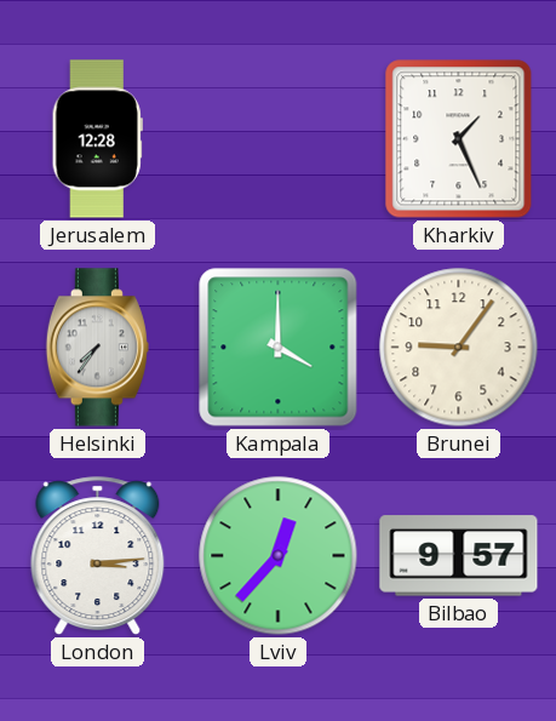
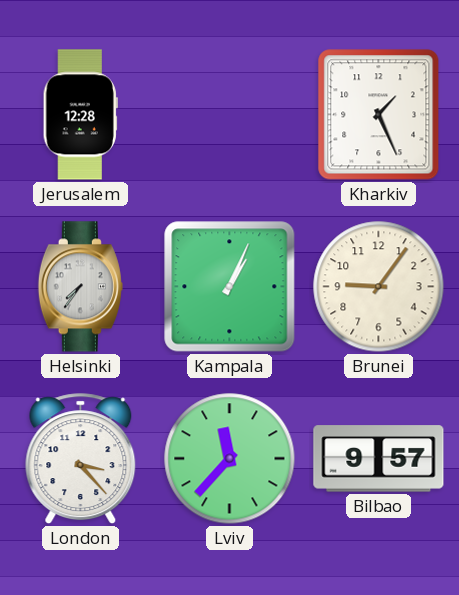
Kampala: 4:00 -> 1:04 (230, 287)
London: 3:14 -> 3:23 (81, 459)
Lviv: 12:37 -> 11:37 (230, 459)
